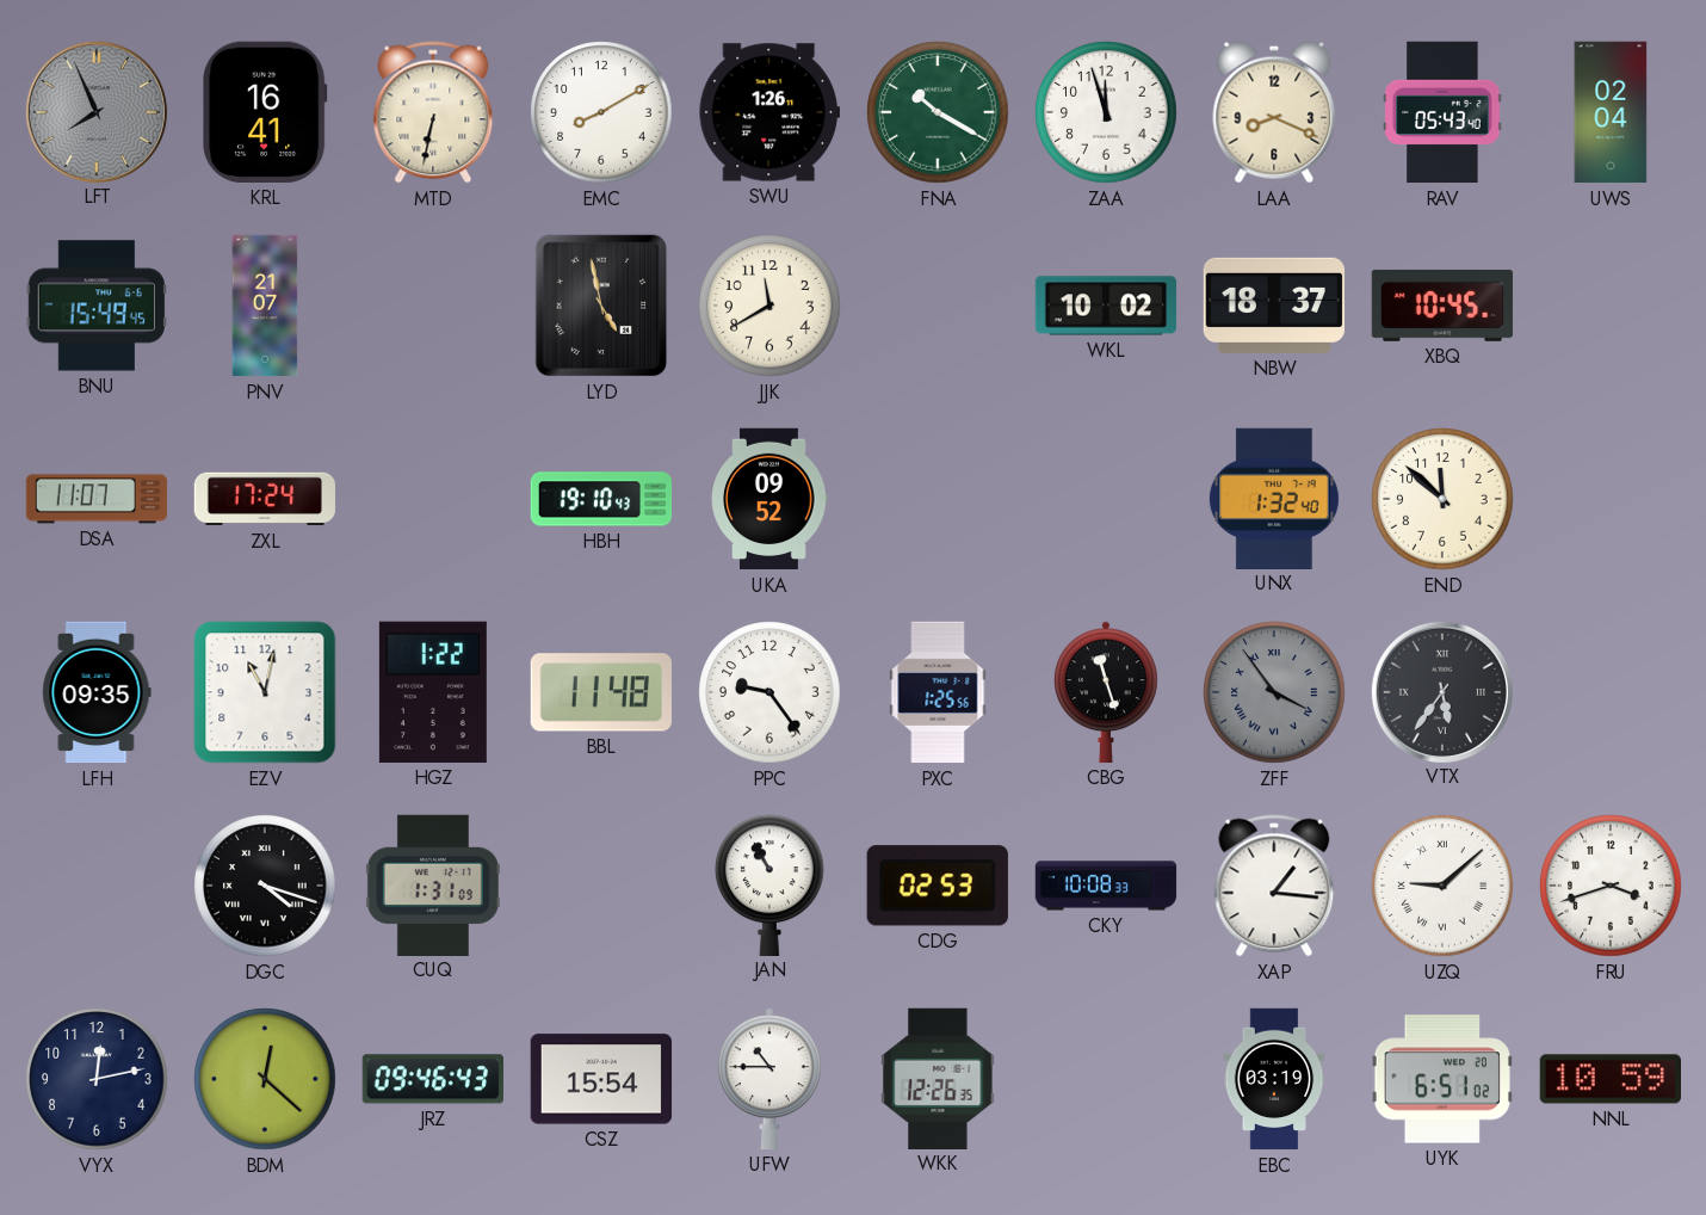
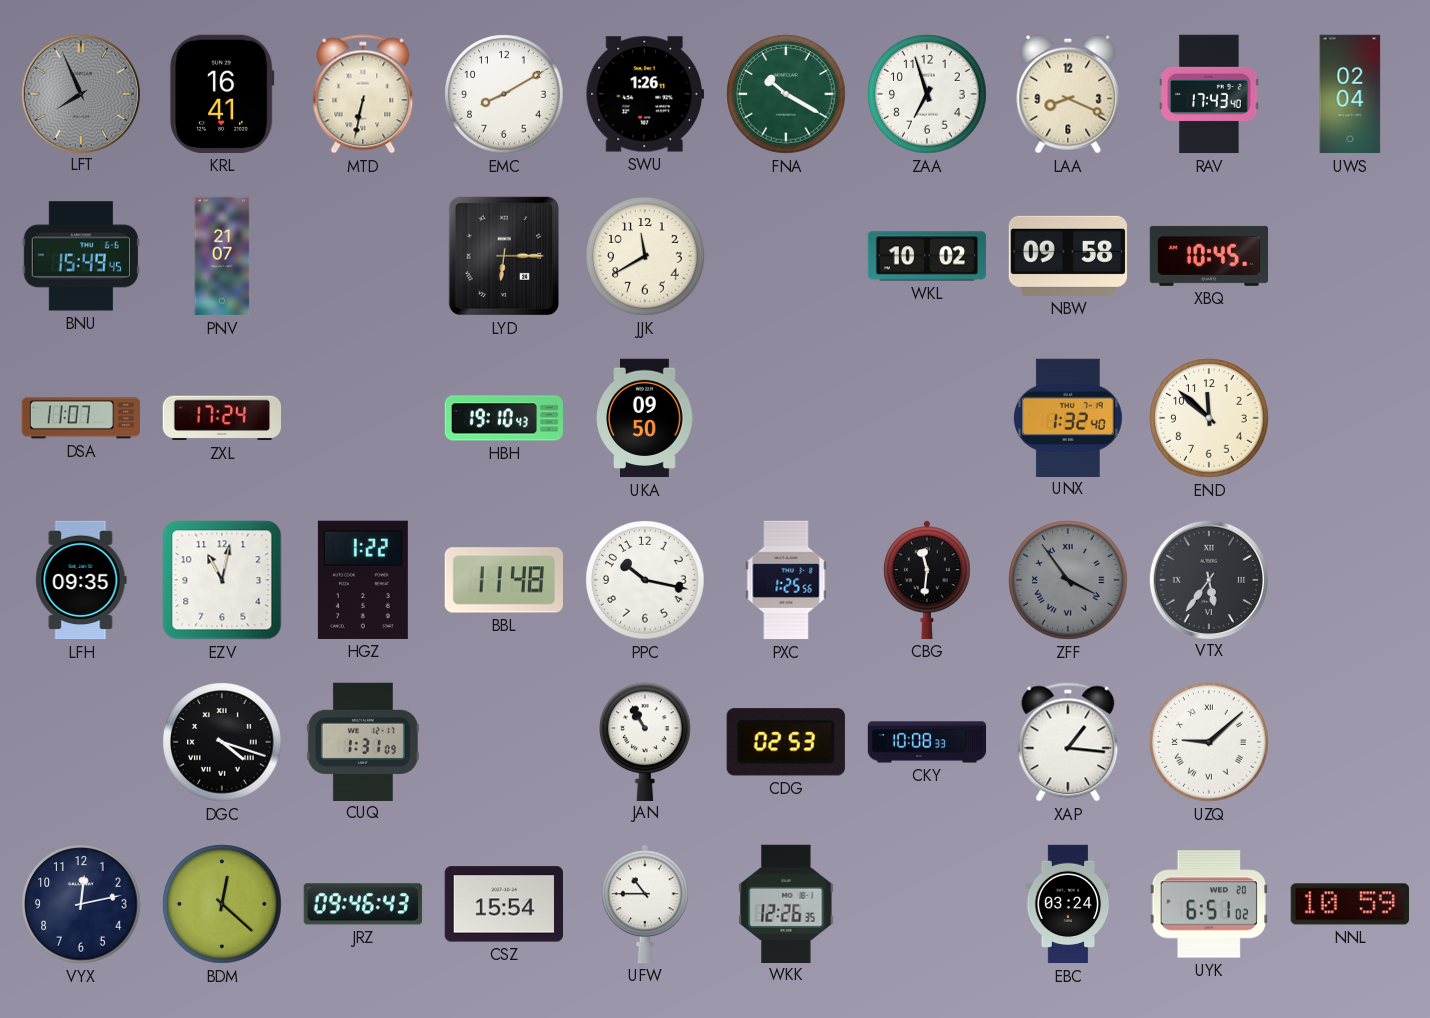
ZAA: 11:57 -> 6:57 (927, 94)
RAV: 05:43 -> 17:43 (1209, 94)
LYD: 4:58 -> 6:15 (503, 256)
NBW: 18:37 -> 09:58 (1068, 256)
UKA: 09:52 -> 09:50 (645, 418)
PPC: 9:24 -> 10:17 (645, 580)
CBG: 11:27 -> 11:31 (928, 580)
FRU: 3:42 -> none (1611, 886)
EBC: 03:19 -> 03:24 (1068, 904)
